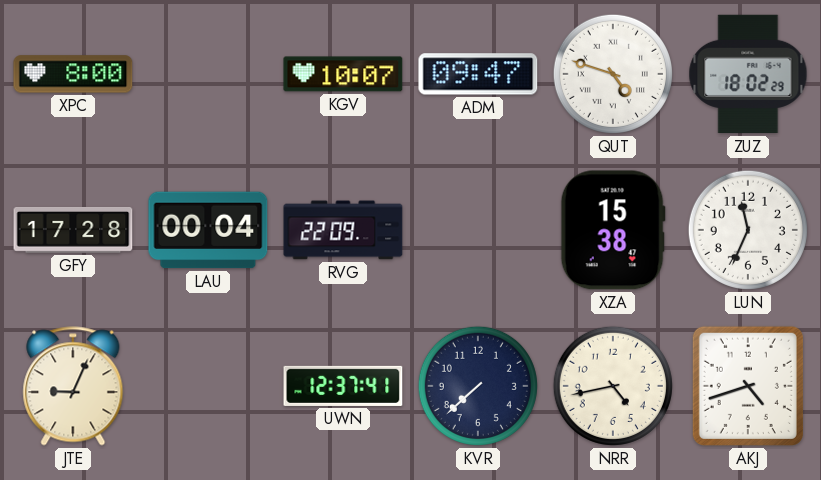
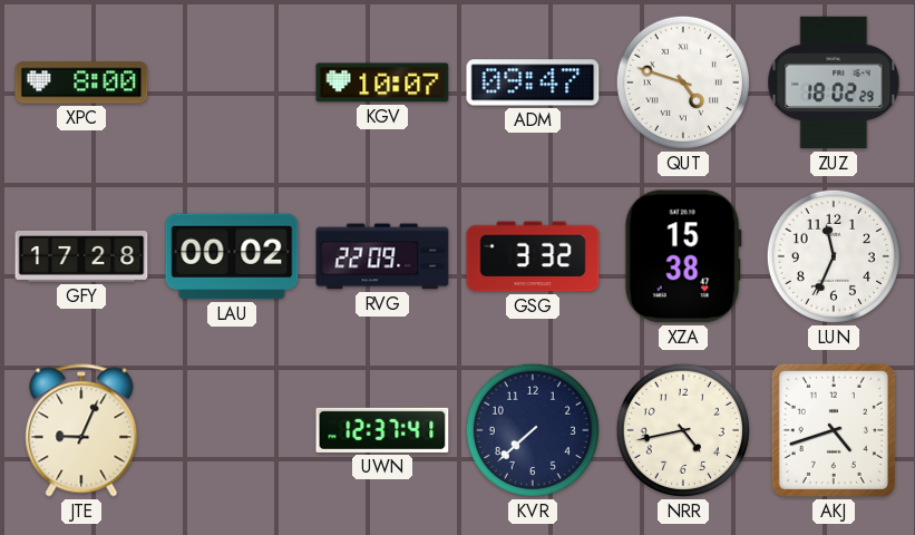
LAU: 00:04 -> 00:02 (232, 256)
GSG: none -> 3:32 (533, 256)
